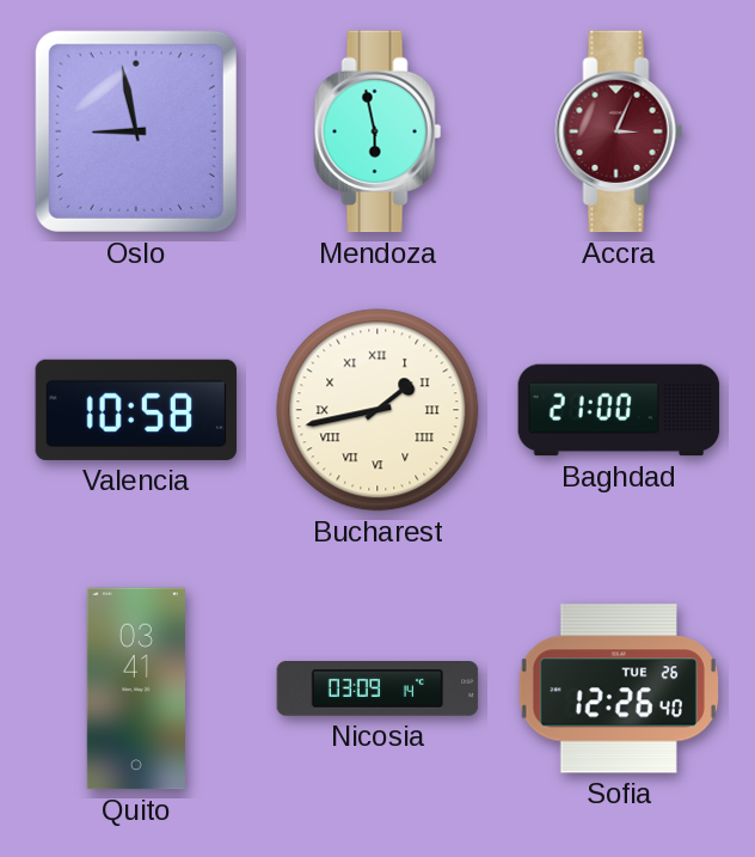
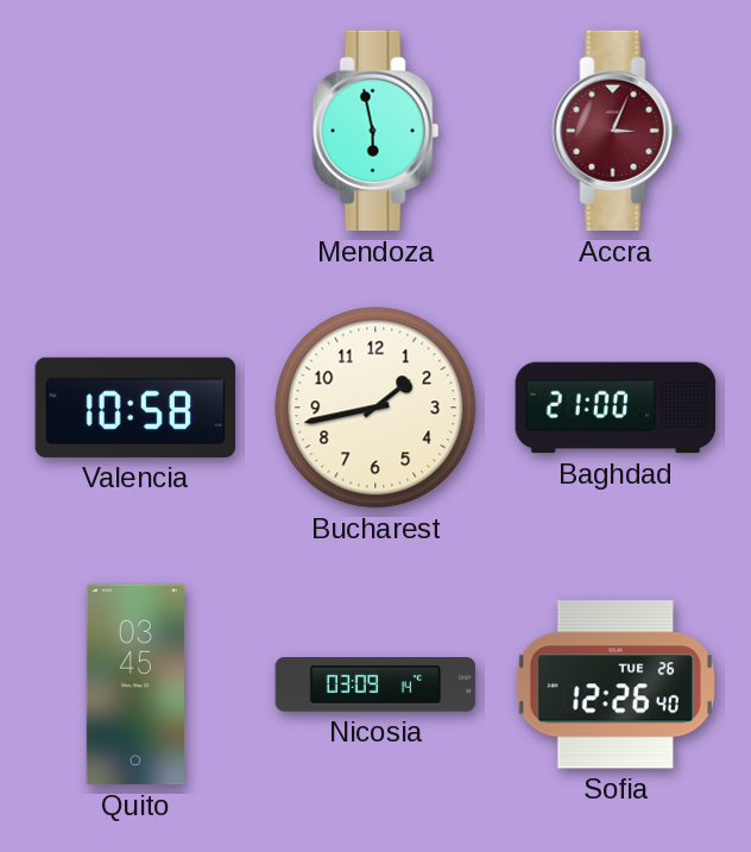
Oslo: 8:58 -> none (136, 131)
Bucharest numerals: Roman -> Arabic (375, 408)
Quito: 03:41 -> 03:45 (135, 684)
